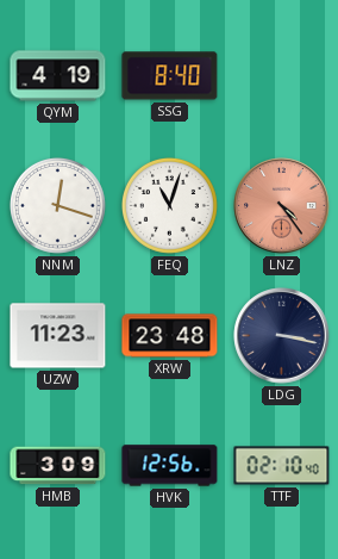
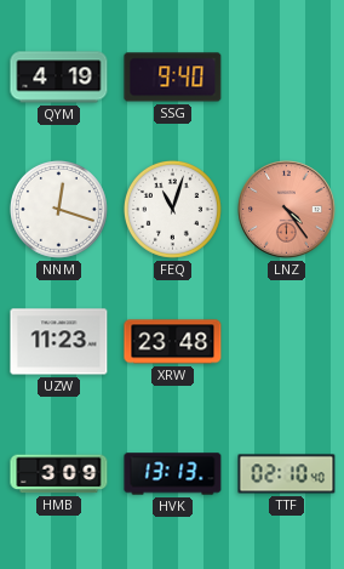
SSG: 8:40 -> 9:40 (173, 78)
LDG: 3:17 -> none (282, 336)
HVK: 12:56 -> 13:13 (173, 474)
